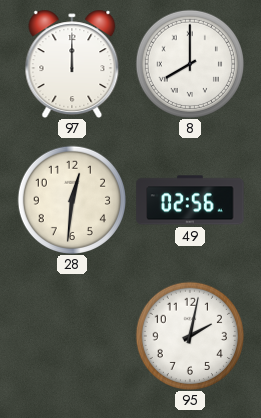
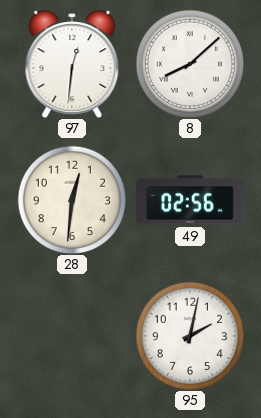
97: 12:00 -> 12:31 (72, 64)
8: 8:00 -> 8:08 (189, 63)
